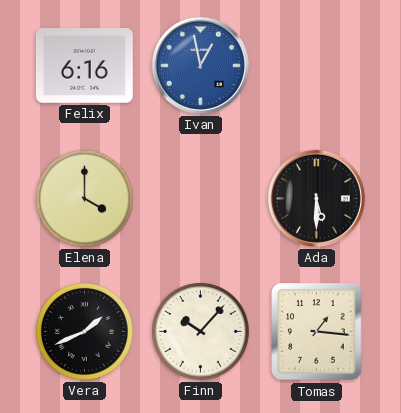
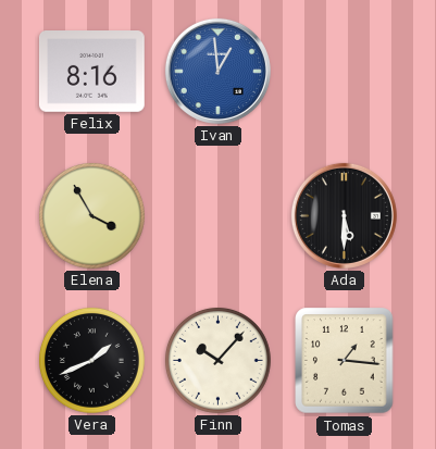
Felix: 6:16 -> 8:16 (91, 72)
Ivan: 12:58 -> 12:59 (217, 71)
Elena: 4:00 -> 3:55 (91, 215)
